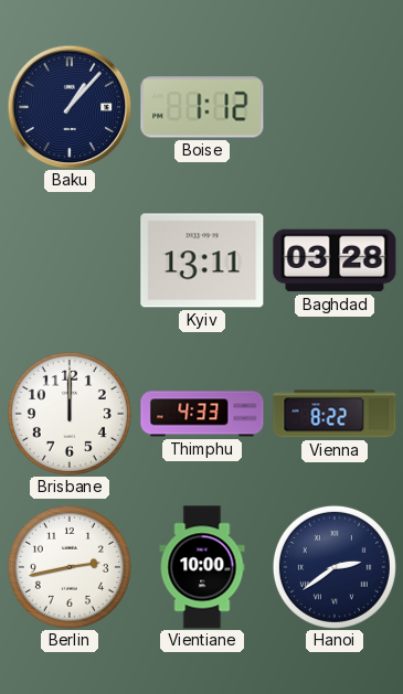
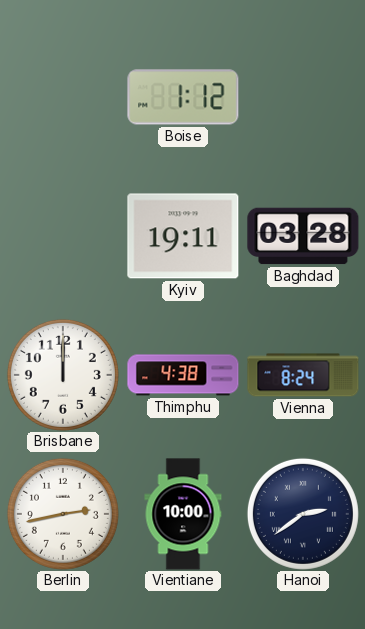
Baku: 1:07 -> none (70, 107)
Kyiv: 13:11 -> 19:11 (183, 236)
Thimphu: 4:33 -> 4:38 (183, 375)
Vienna: 8:22 -> 8:24 (303, 375)
